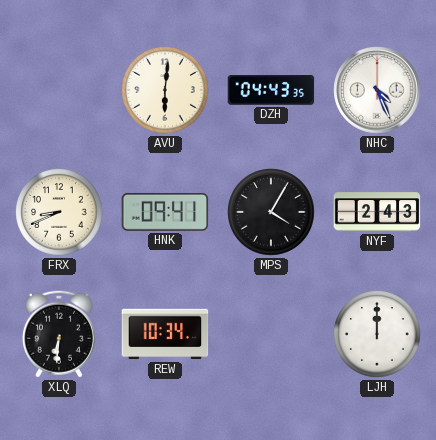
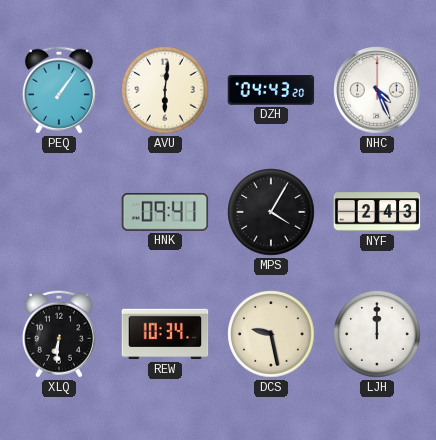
PEQ: none -> 1:06 (59, 90)
DZH: 04:43:35 -> 04:43:20 (271, 91)
FRX: 8:41 -> none (59, 212)
DCS: none -> 9:28 (271, 334)
